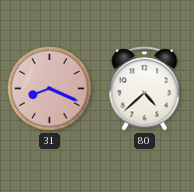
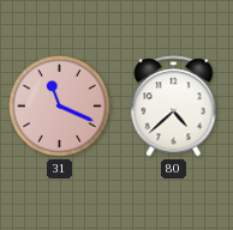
31: 8:19 -> 11:19 (60, 107)
